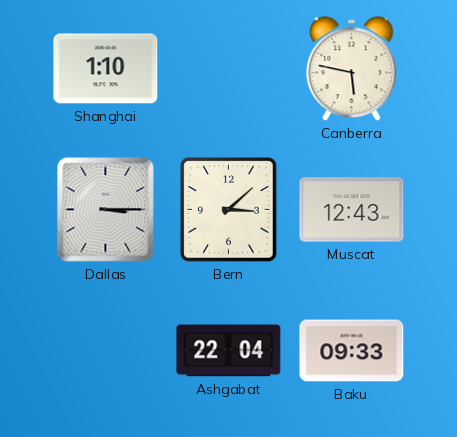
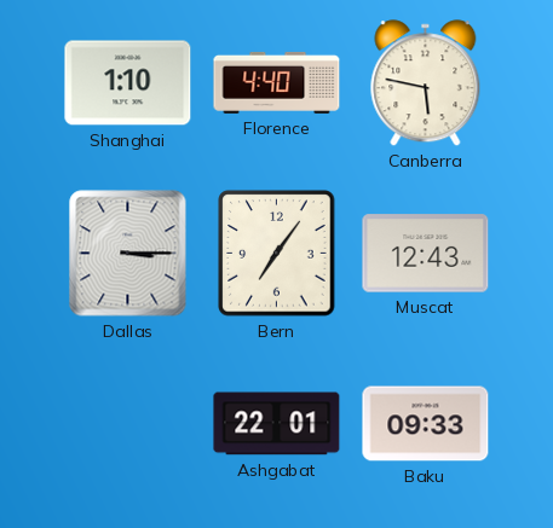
Florence: none -> 4:40 (277, 82)
Bern: 3:08 -> 7:06 (277, 254)
Ashgabat: 22:04 -> 22:01 (277, 424)
